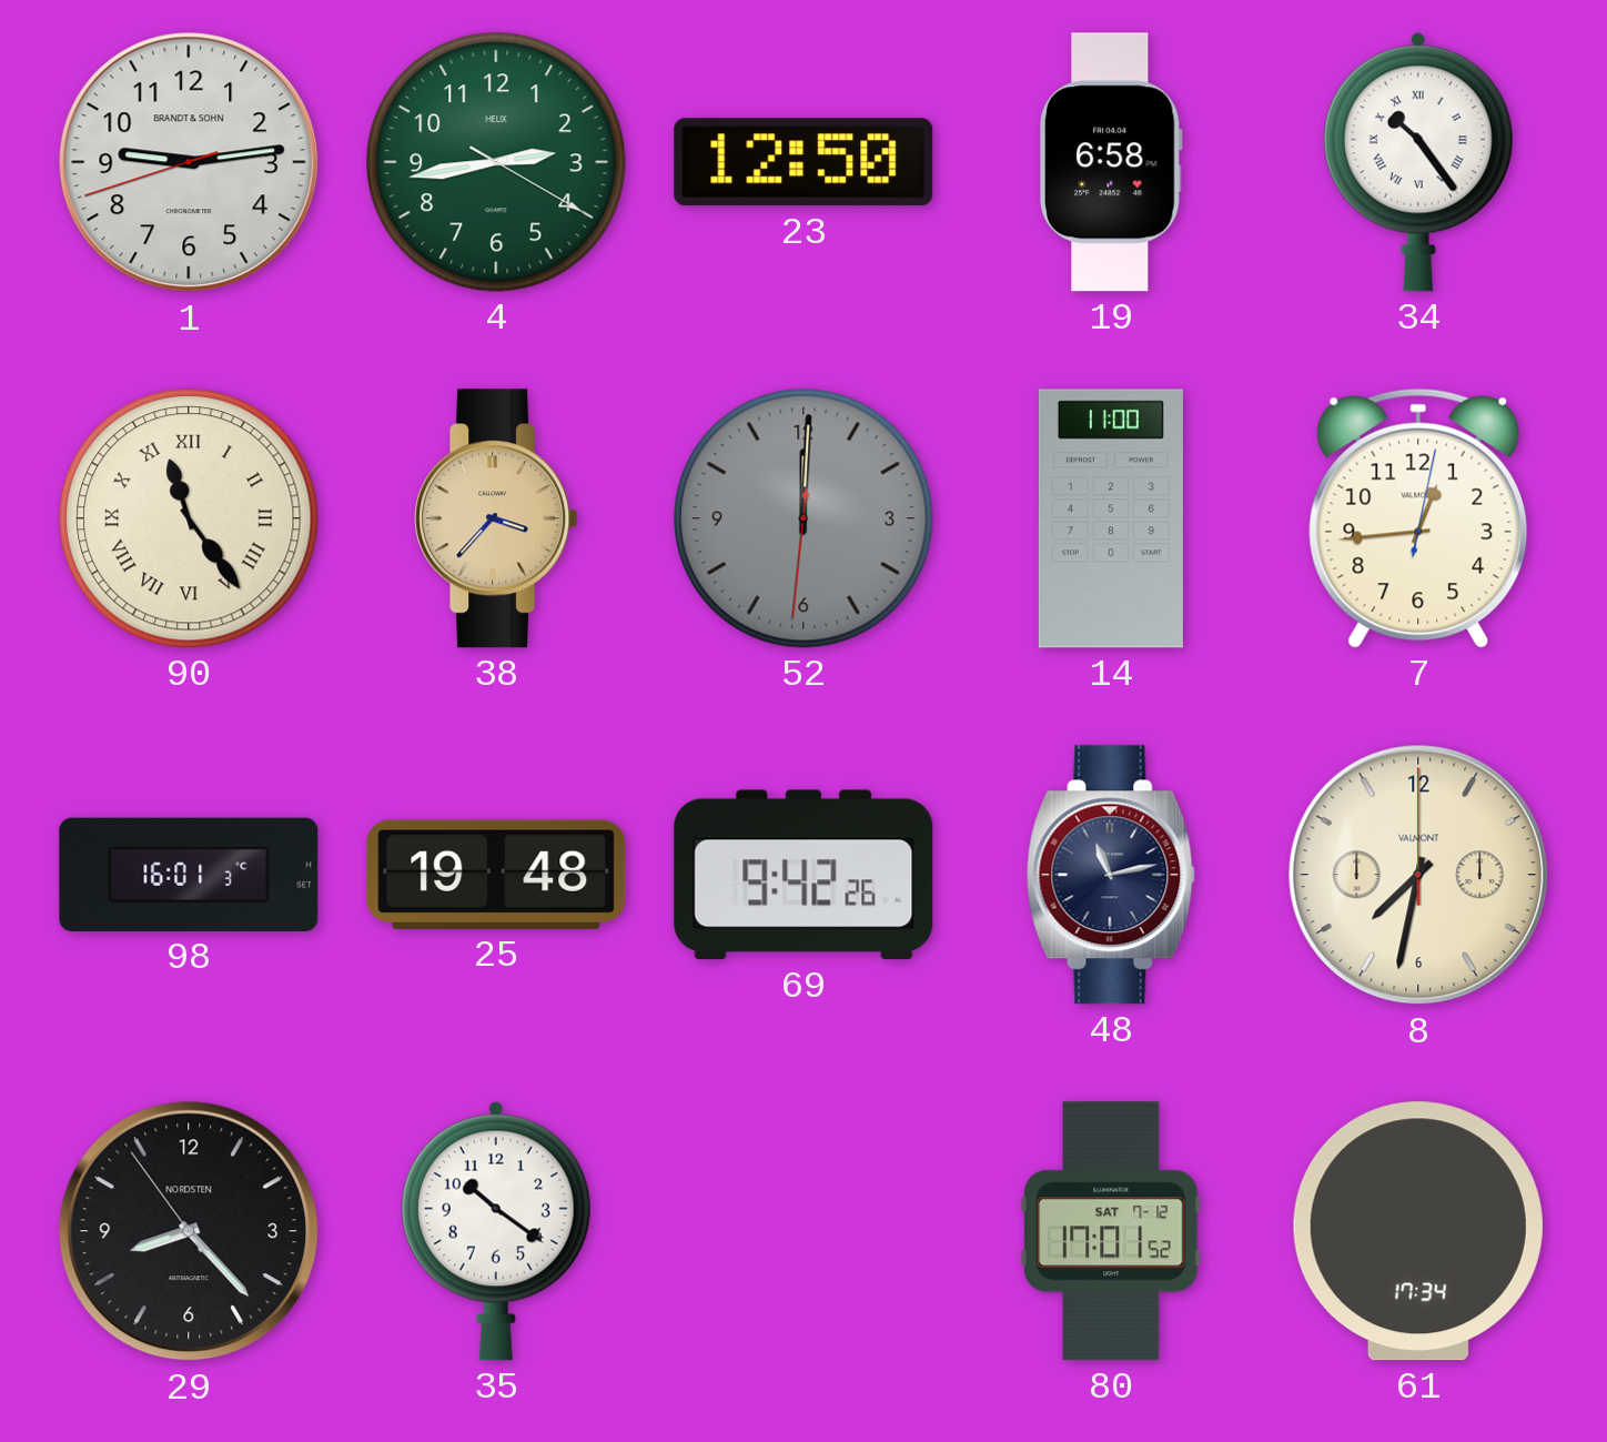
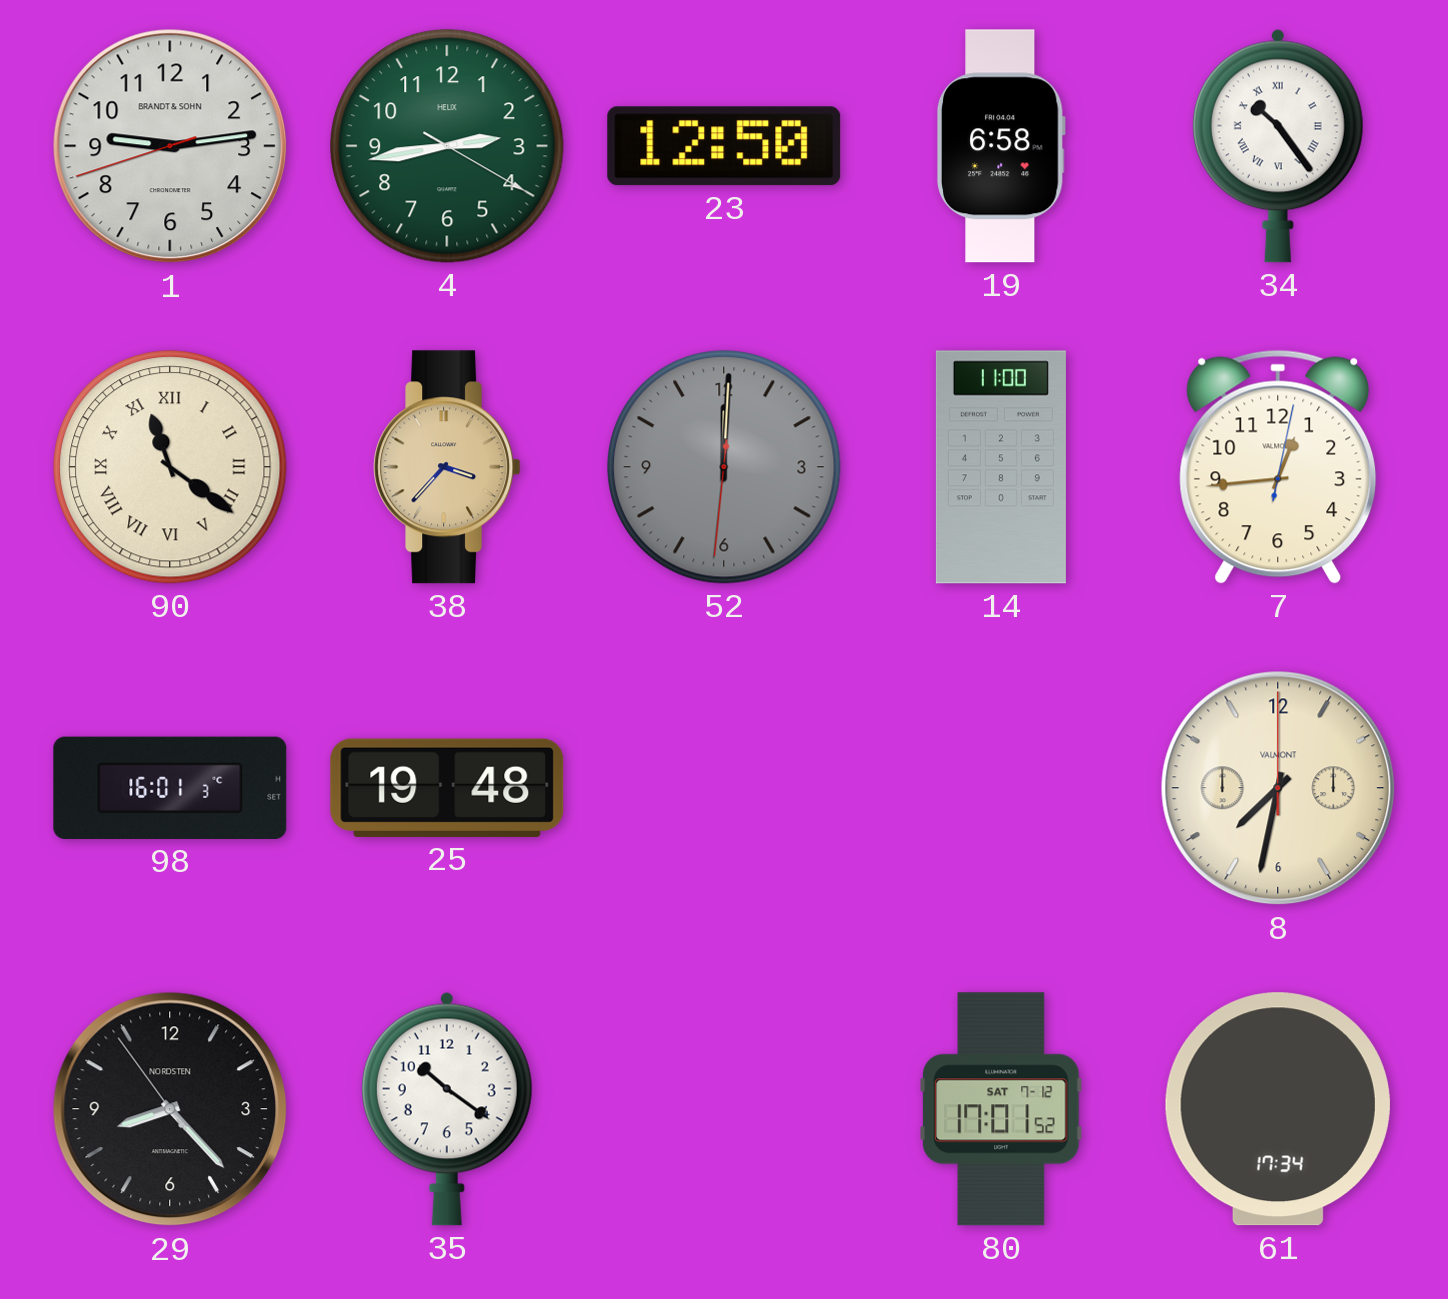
90: 11:24 -> 11:21 (170, 467)
69: 9:42 -> none (803, 875)
48: 11:13 -> none (1111, 875)
